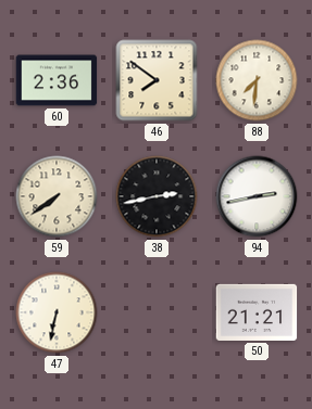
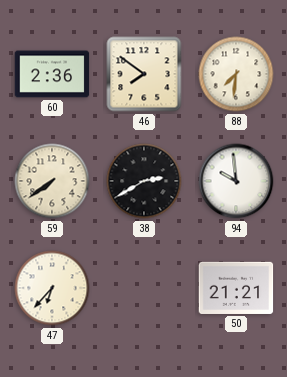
38: 2:43 -> 2:40 (144, 181)
94: 2:43 -> 9:59 (236, 181)
47: 6:32 -> 6:37 (52, 288)
